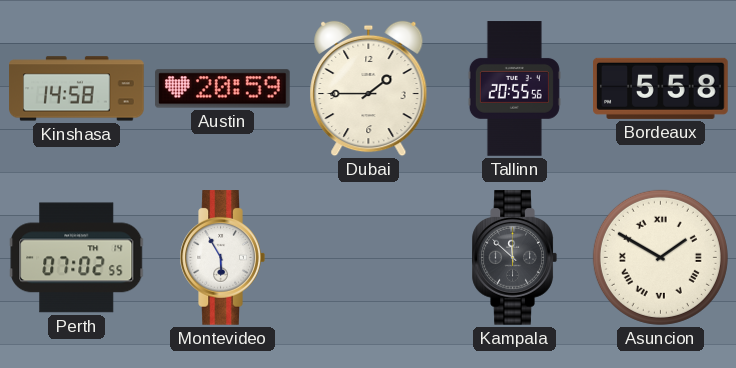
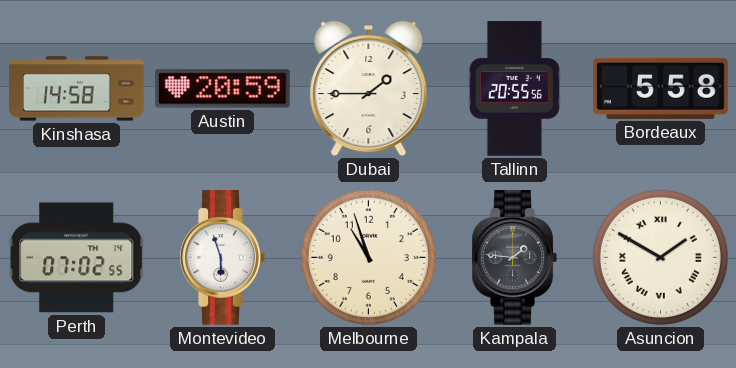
Montevideo: 5:55 -> 5:57 (222, 258)
Melbourne: none -> 10:57 (368, 257)
Kampala: 11:52 -> 1:46 (514, 258)
